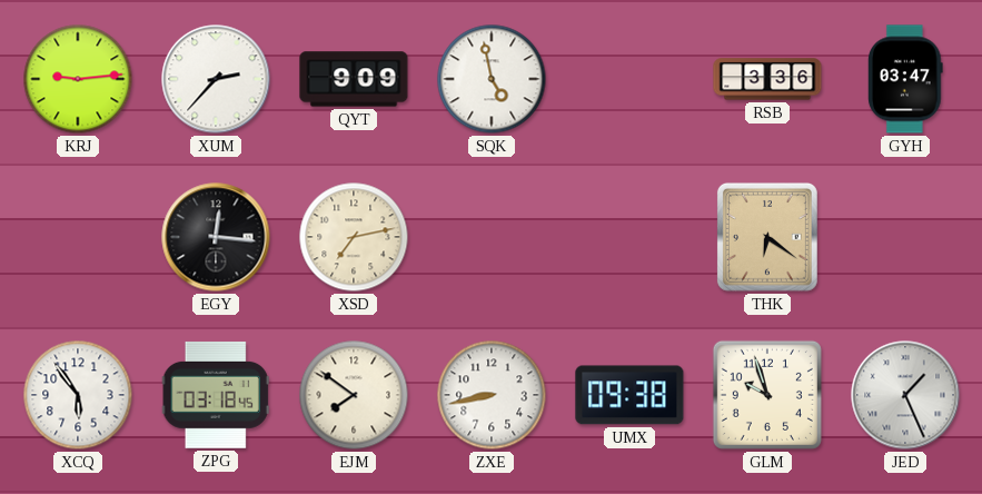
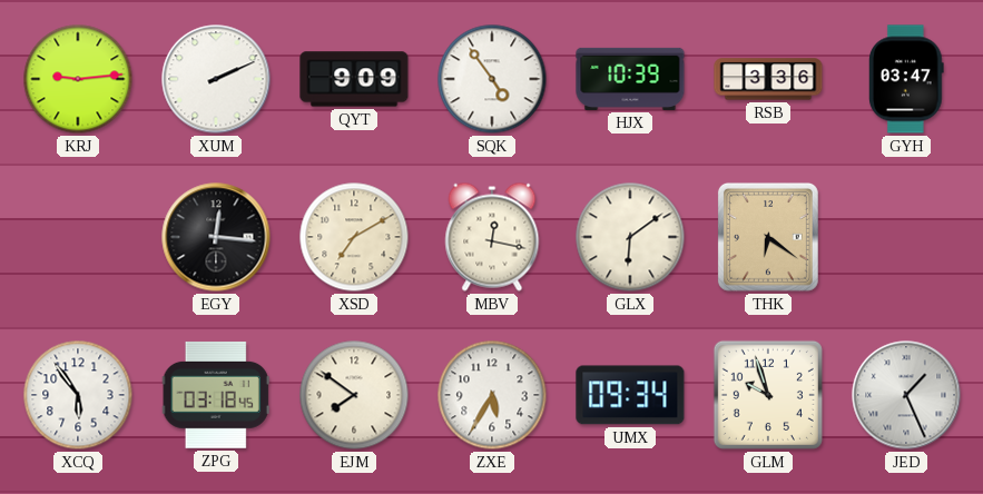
XUM: 2:37 -> 2:11 (216, 79)
SQK: 4:58 -> 4:54 (492, 79)
HJX: none -> 10:39 (630, 79)
XSD: 7:13 -> 7:10 (354, 237)
MBV: none -> 12:17 (492, 237)
GLX: none -> 6:09 (630, 237)
ZXE: 8:43 -> 5:35 (492, 395)
UMX: 09:38 -> 09:34 (630, 395)
